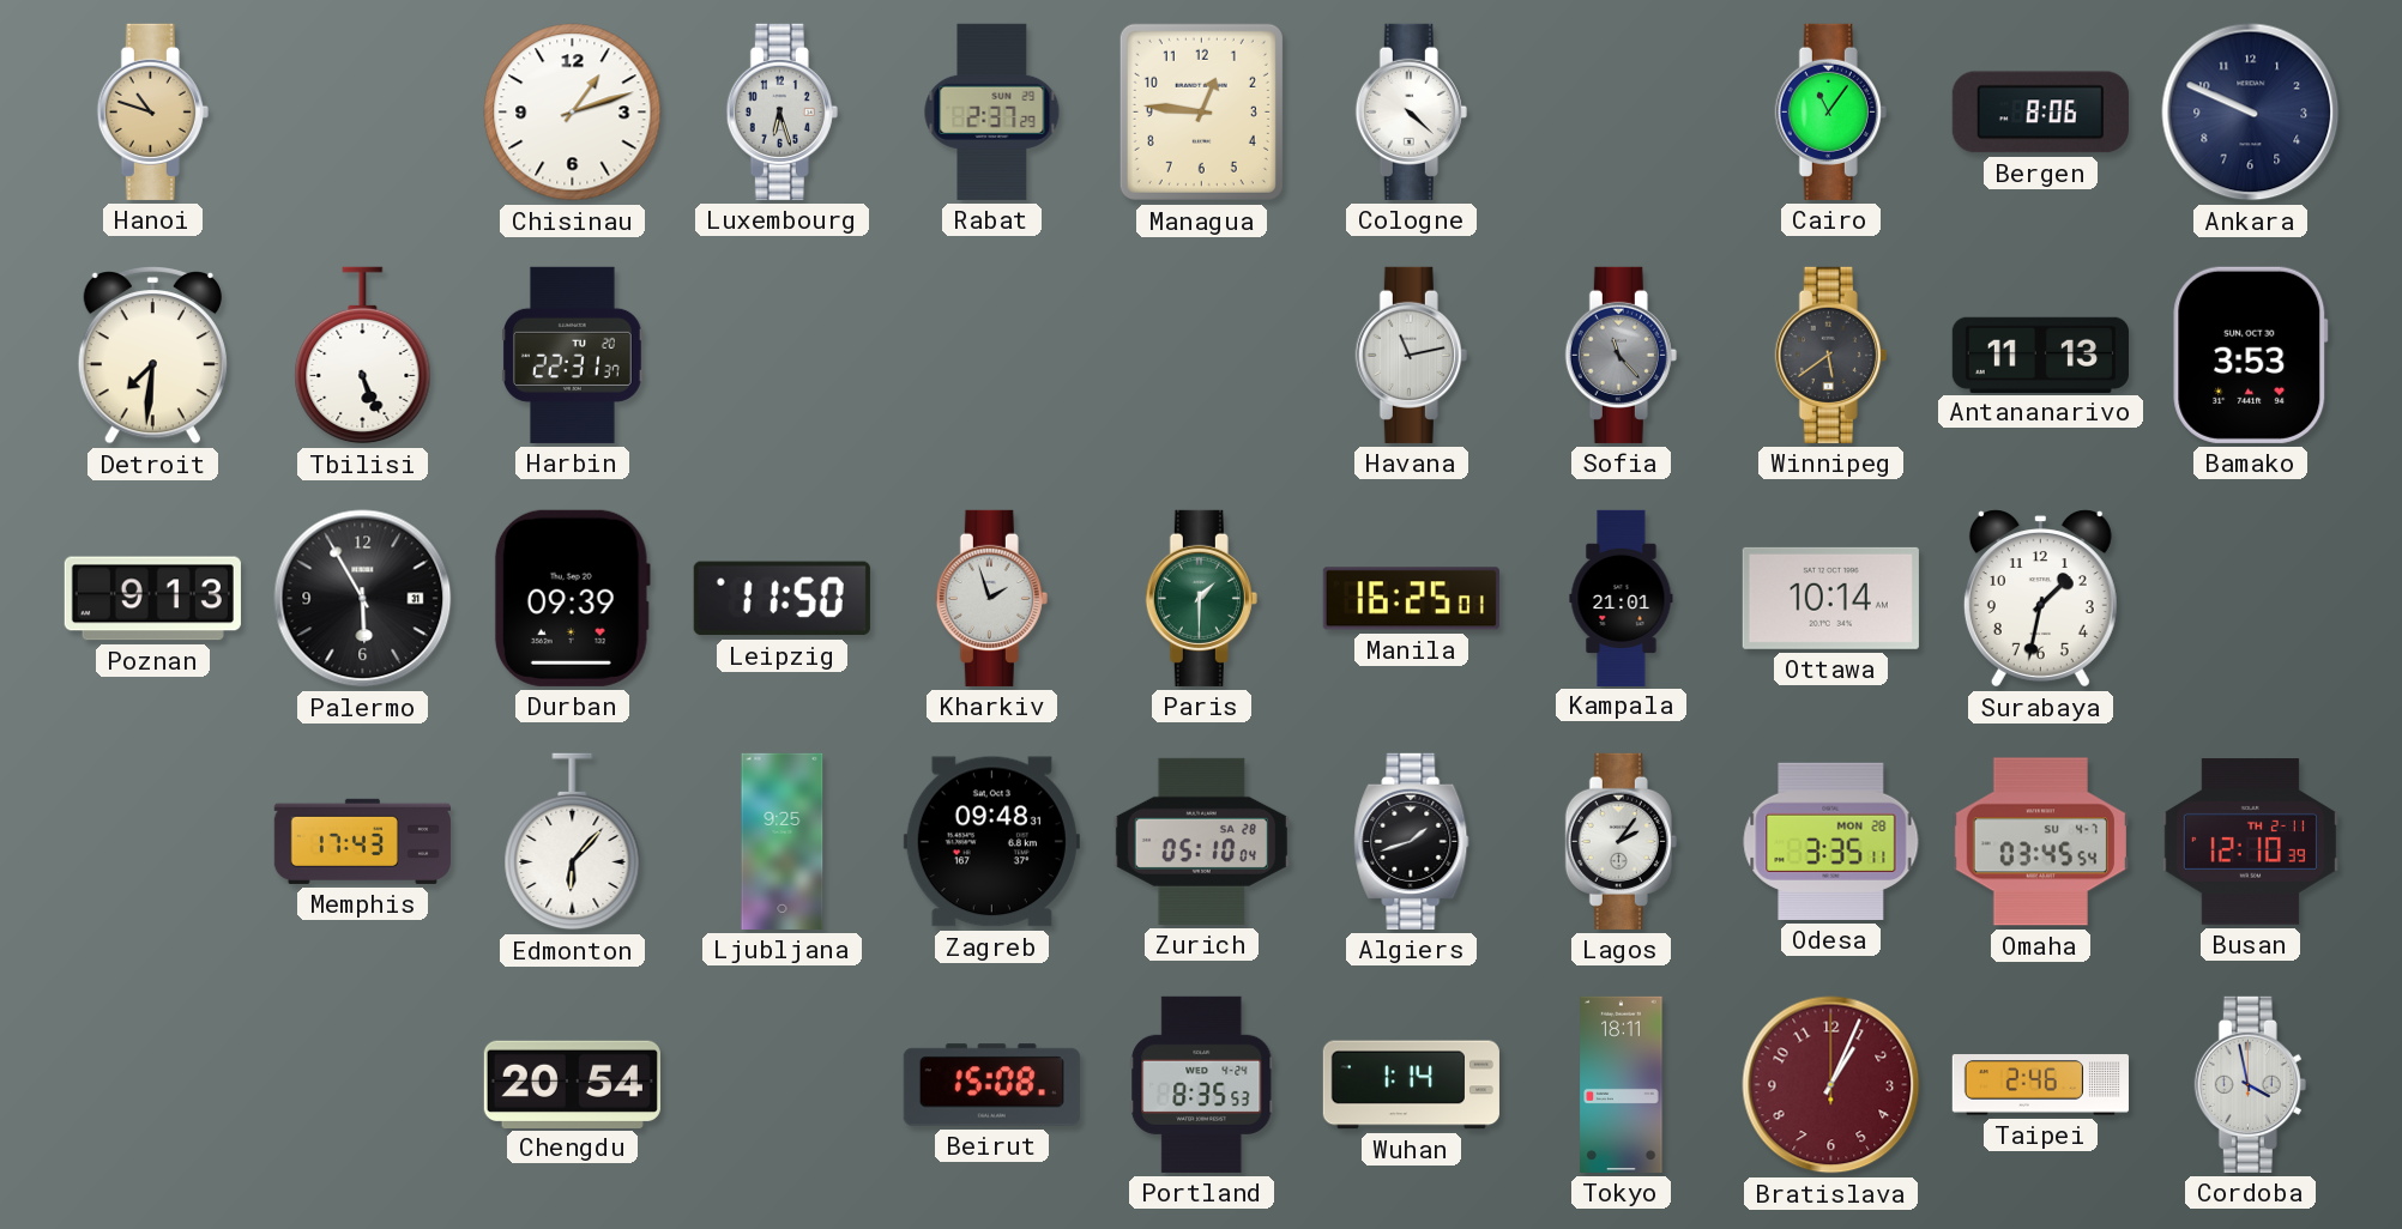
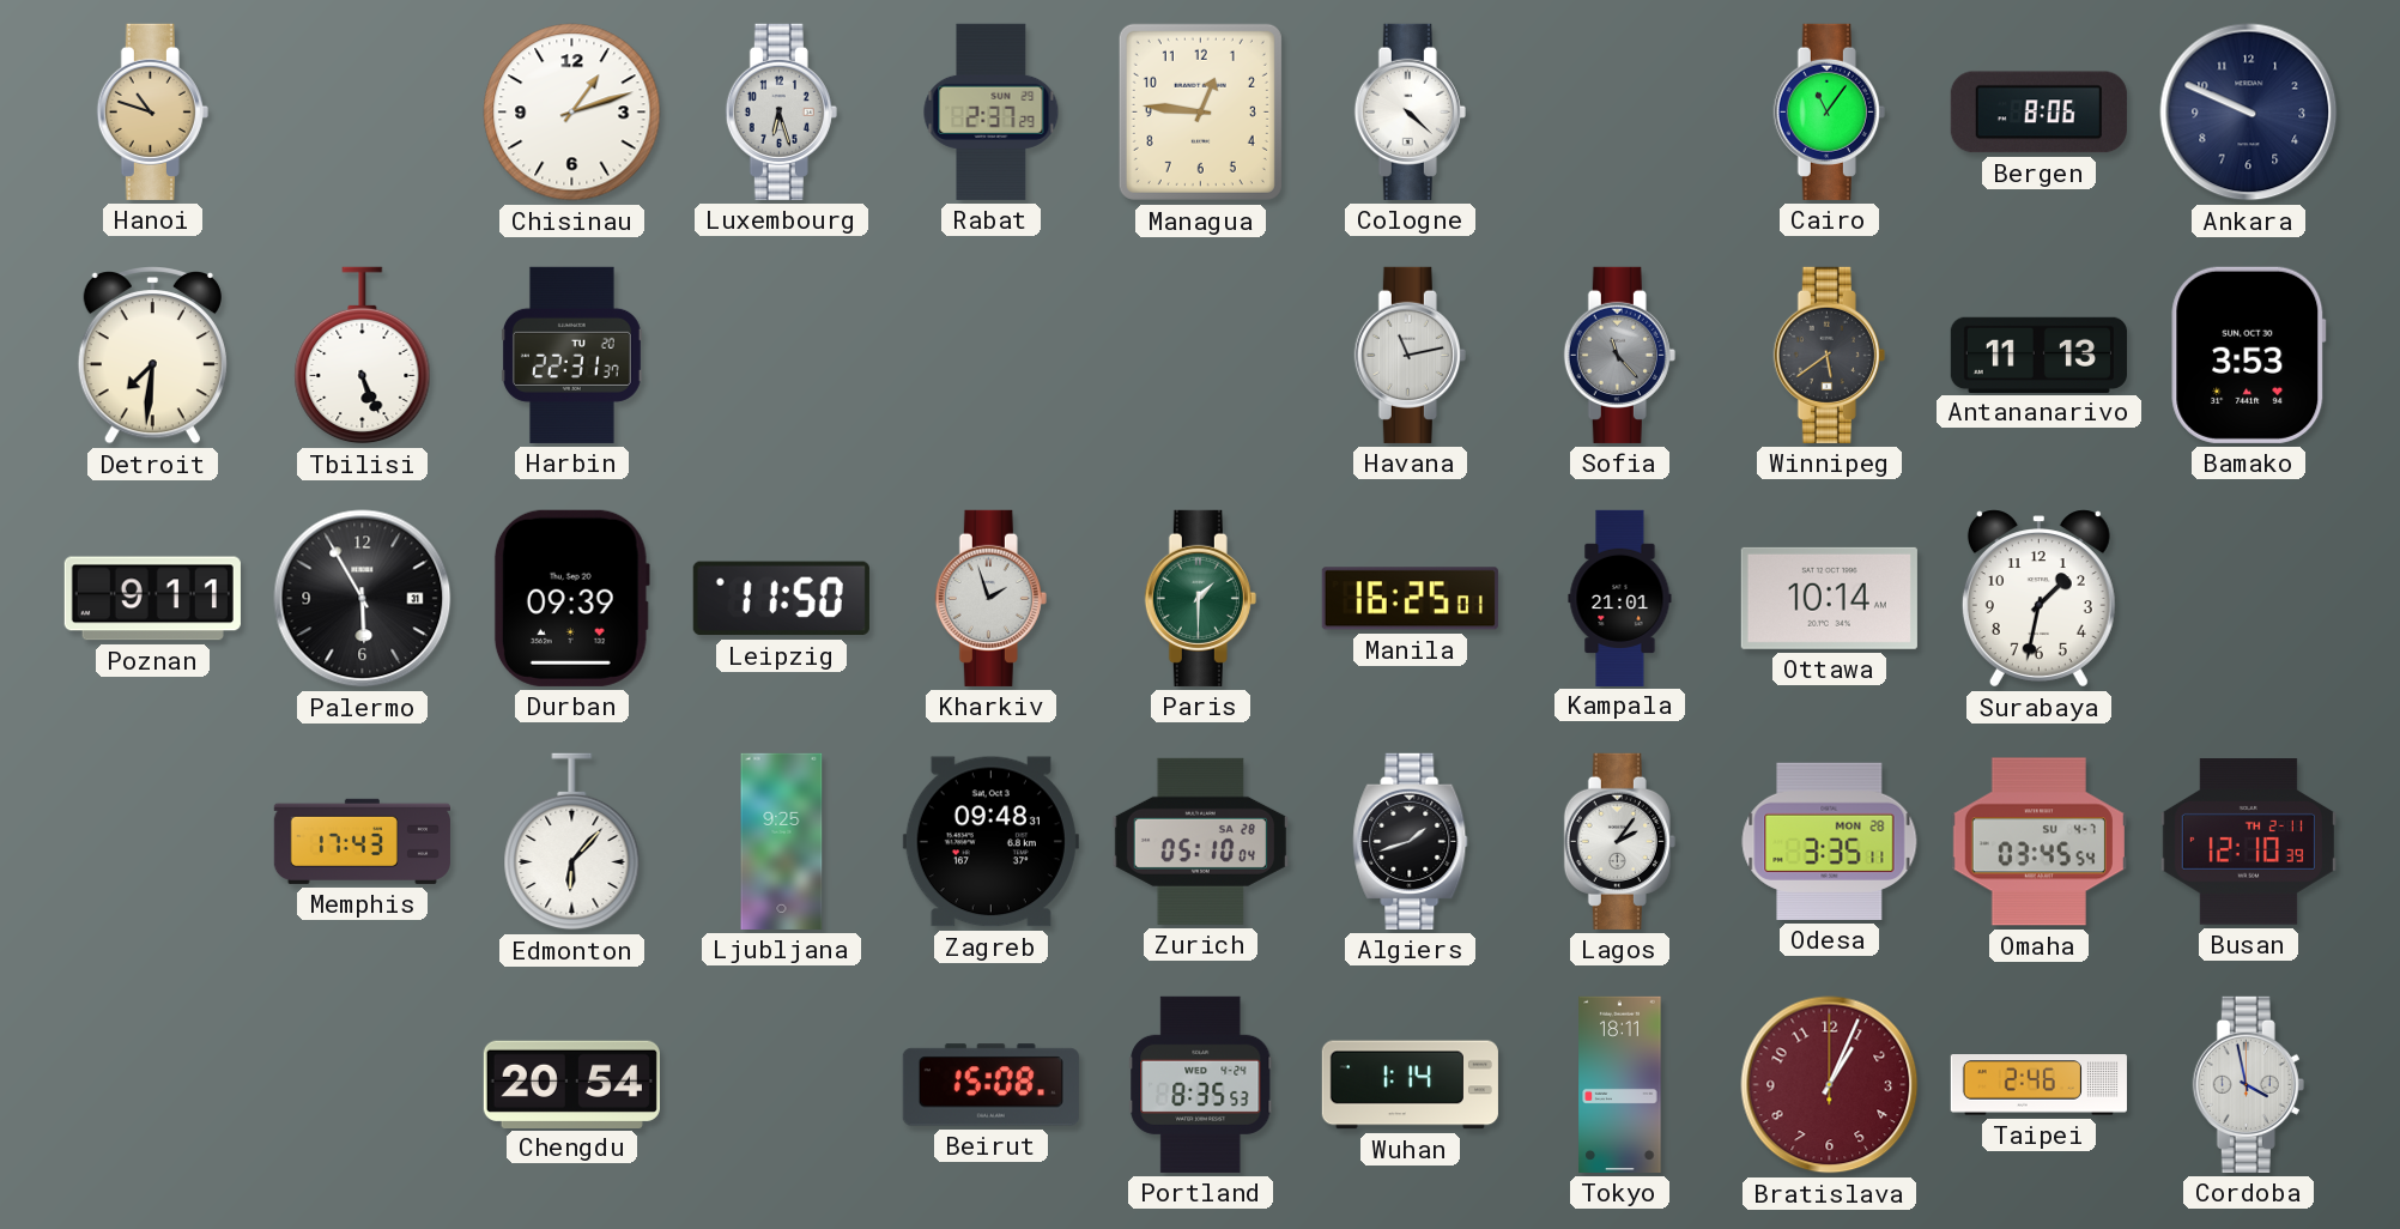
Poznan: 9:13 -> 9:11 (152, 599)
